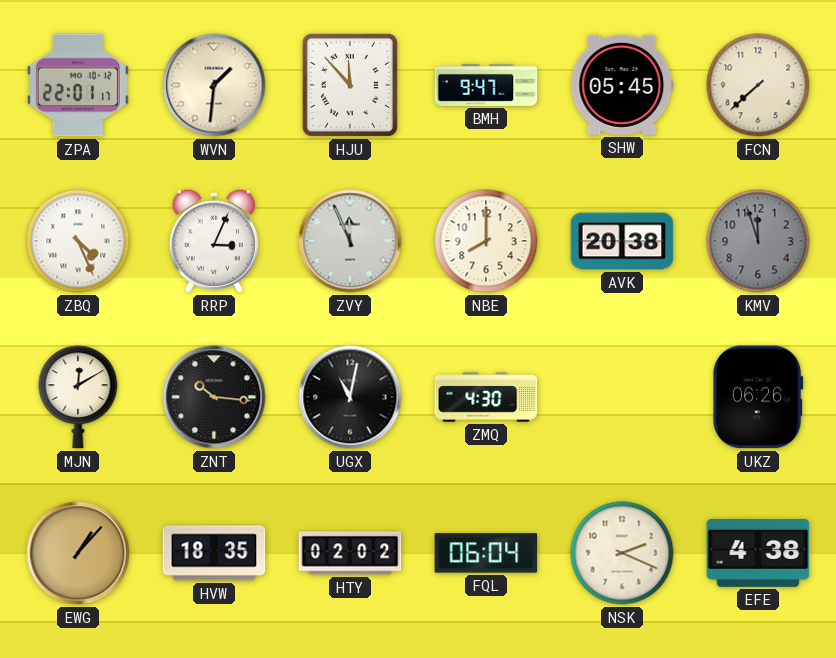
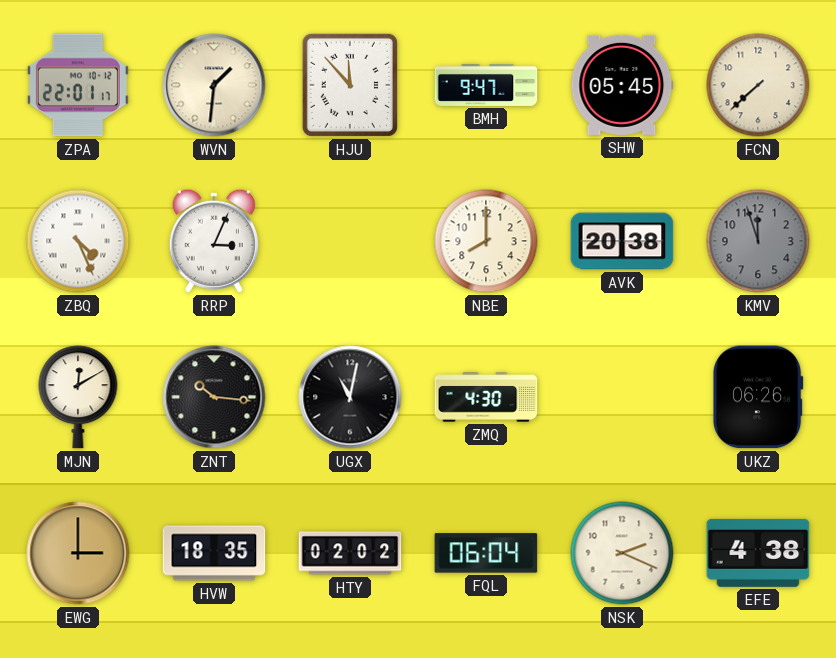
ZVY: 11:56 -> none (350, 241)
EWG: 1:07 -> 3:00 (78, 553)
